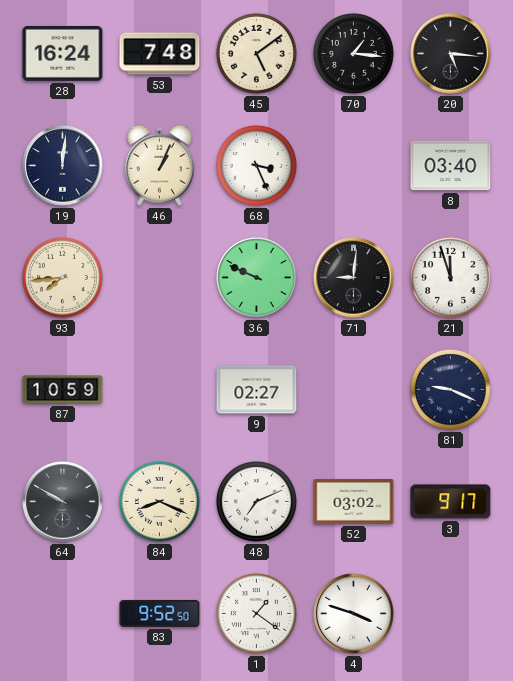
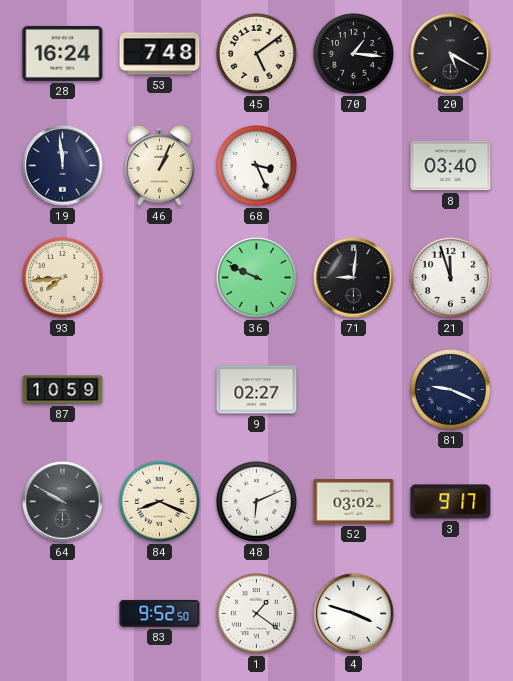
20: 5:16 -> 5:20 (451, 54)
19: 12:01 -> 11:59 (63, 166)
48: 7:11 -> 6:11 (256, 501)
